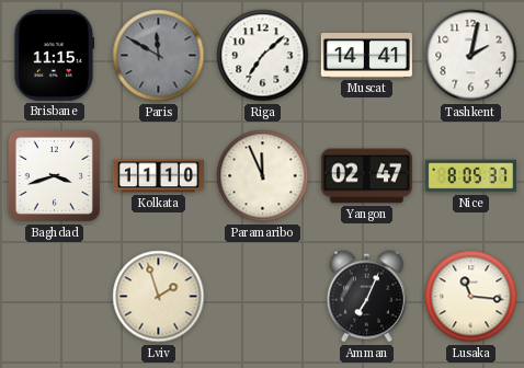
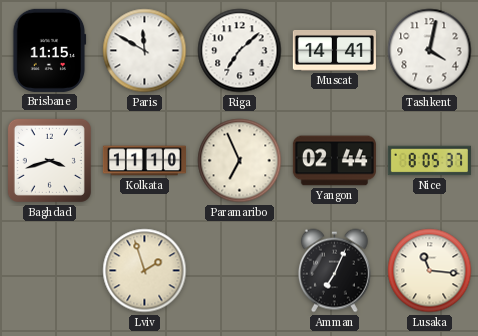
Paris dial: grey -> white (145, 51)
Tashkent: 2:02 -> 4:02 (430, 51)
Paramaribo: 11:56 -> 6:56 (240, 161)
Yangon: 02:47 -> 02:44 (334, 161)
